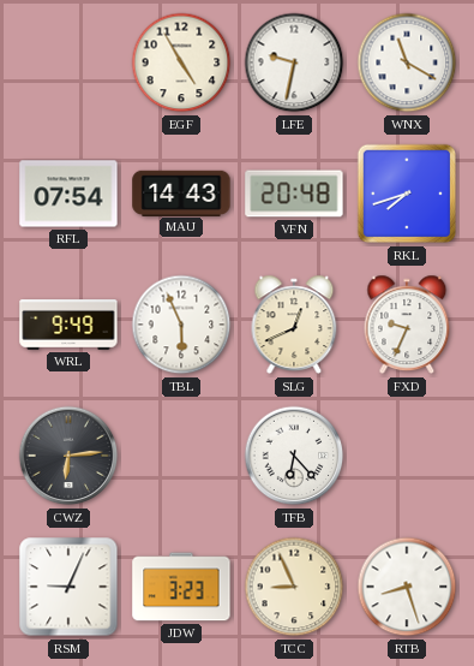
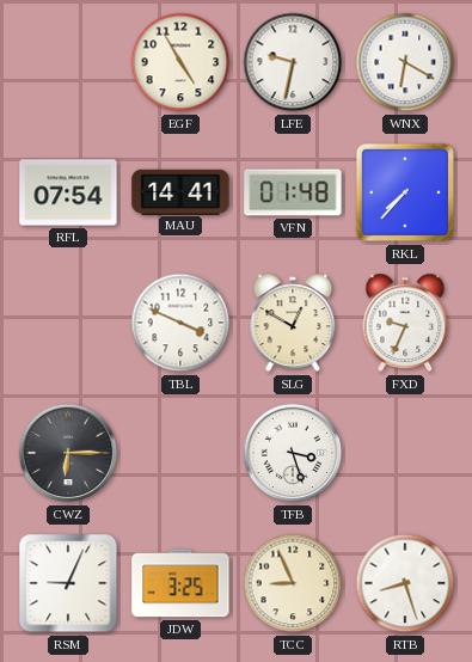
WNX: 11:20 -> 6:20 (405, 62)
MAU: 14:43 -> 14:41 (180, 191)
VFN: 20:48 -> 01:48 (293, 192)
RKL: 7:42 -> 7:37 (405, 192)
WRL: 9:49 -> none (68, 325)
TBL: 5:56 -> 3:49 (180, 323)
SLG: 12:41 -> 12:50 (293, 323)
CWZ: 6:14 -> 6:15 (68, 453)
TFB: 6:23 -> 3:27 (293, 453)
JDW: 3:23 -> 3:25 (180, 583)
